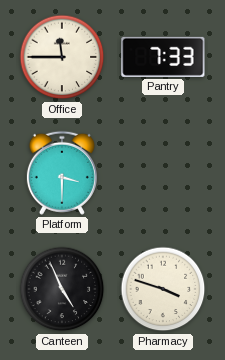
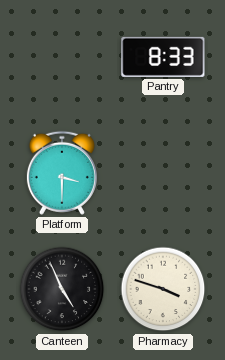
Office: 11:45 -> none (62, 57)
Pantry: 7:33 -> 8:33 (163, 57)
